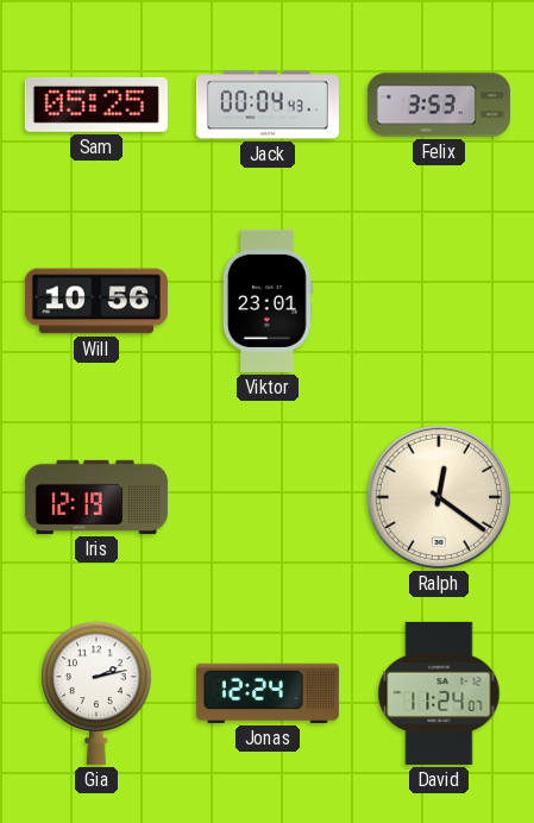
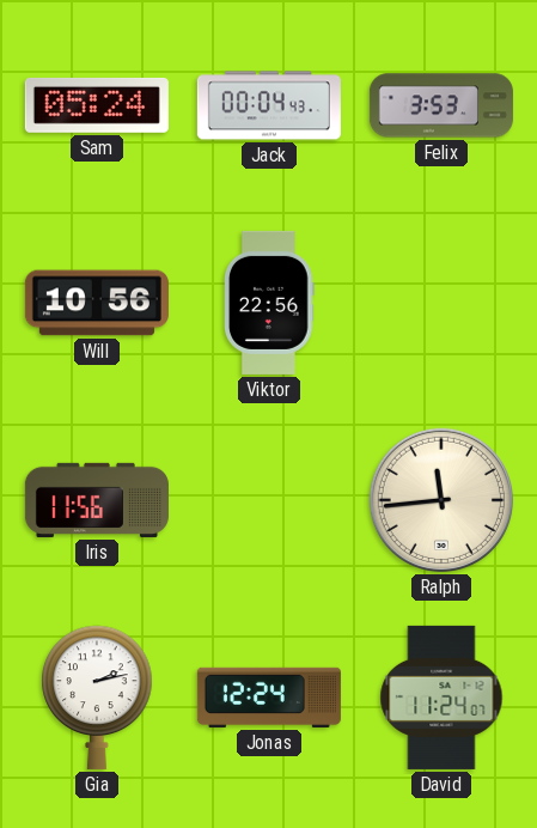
Sam: 05:25 -> 05:24 (97, 105)
Viktor: 23:01 -> 22:56 (270, 303)
Iris: 12:19 -> 11:56 (97, 500)
Ralph: 12:21 -> 11:44 (441, 500)
